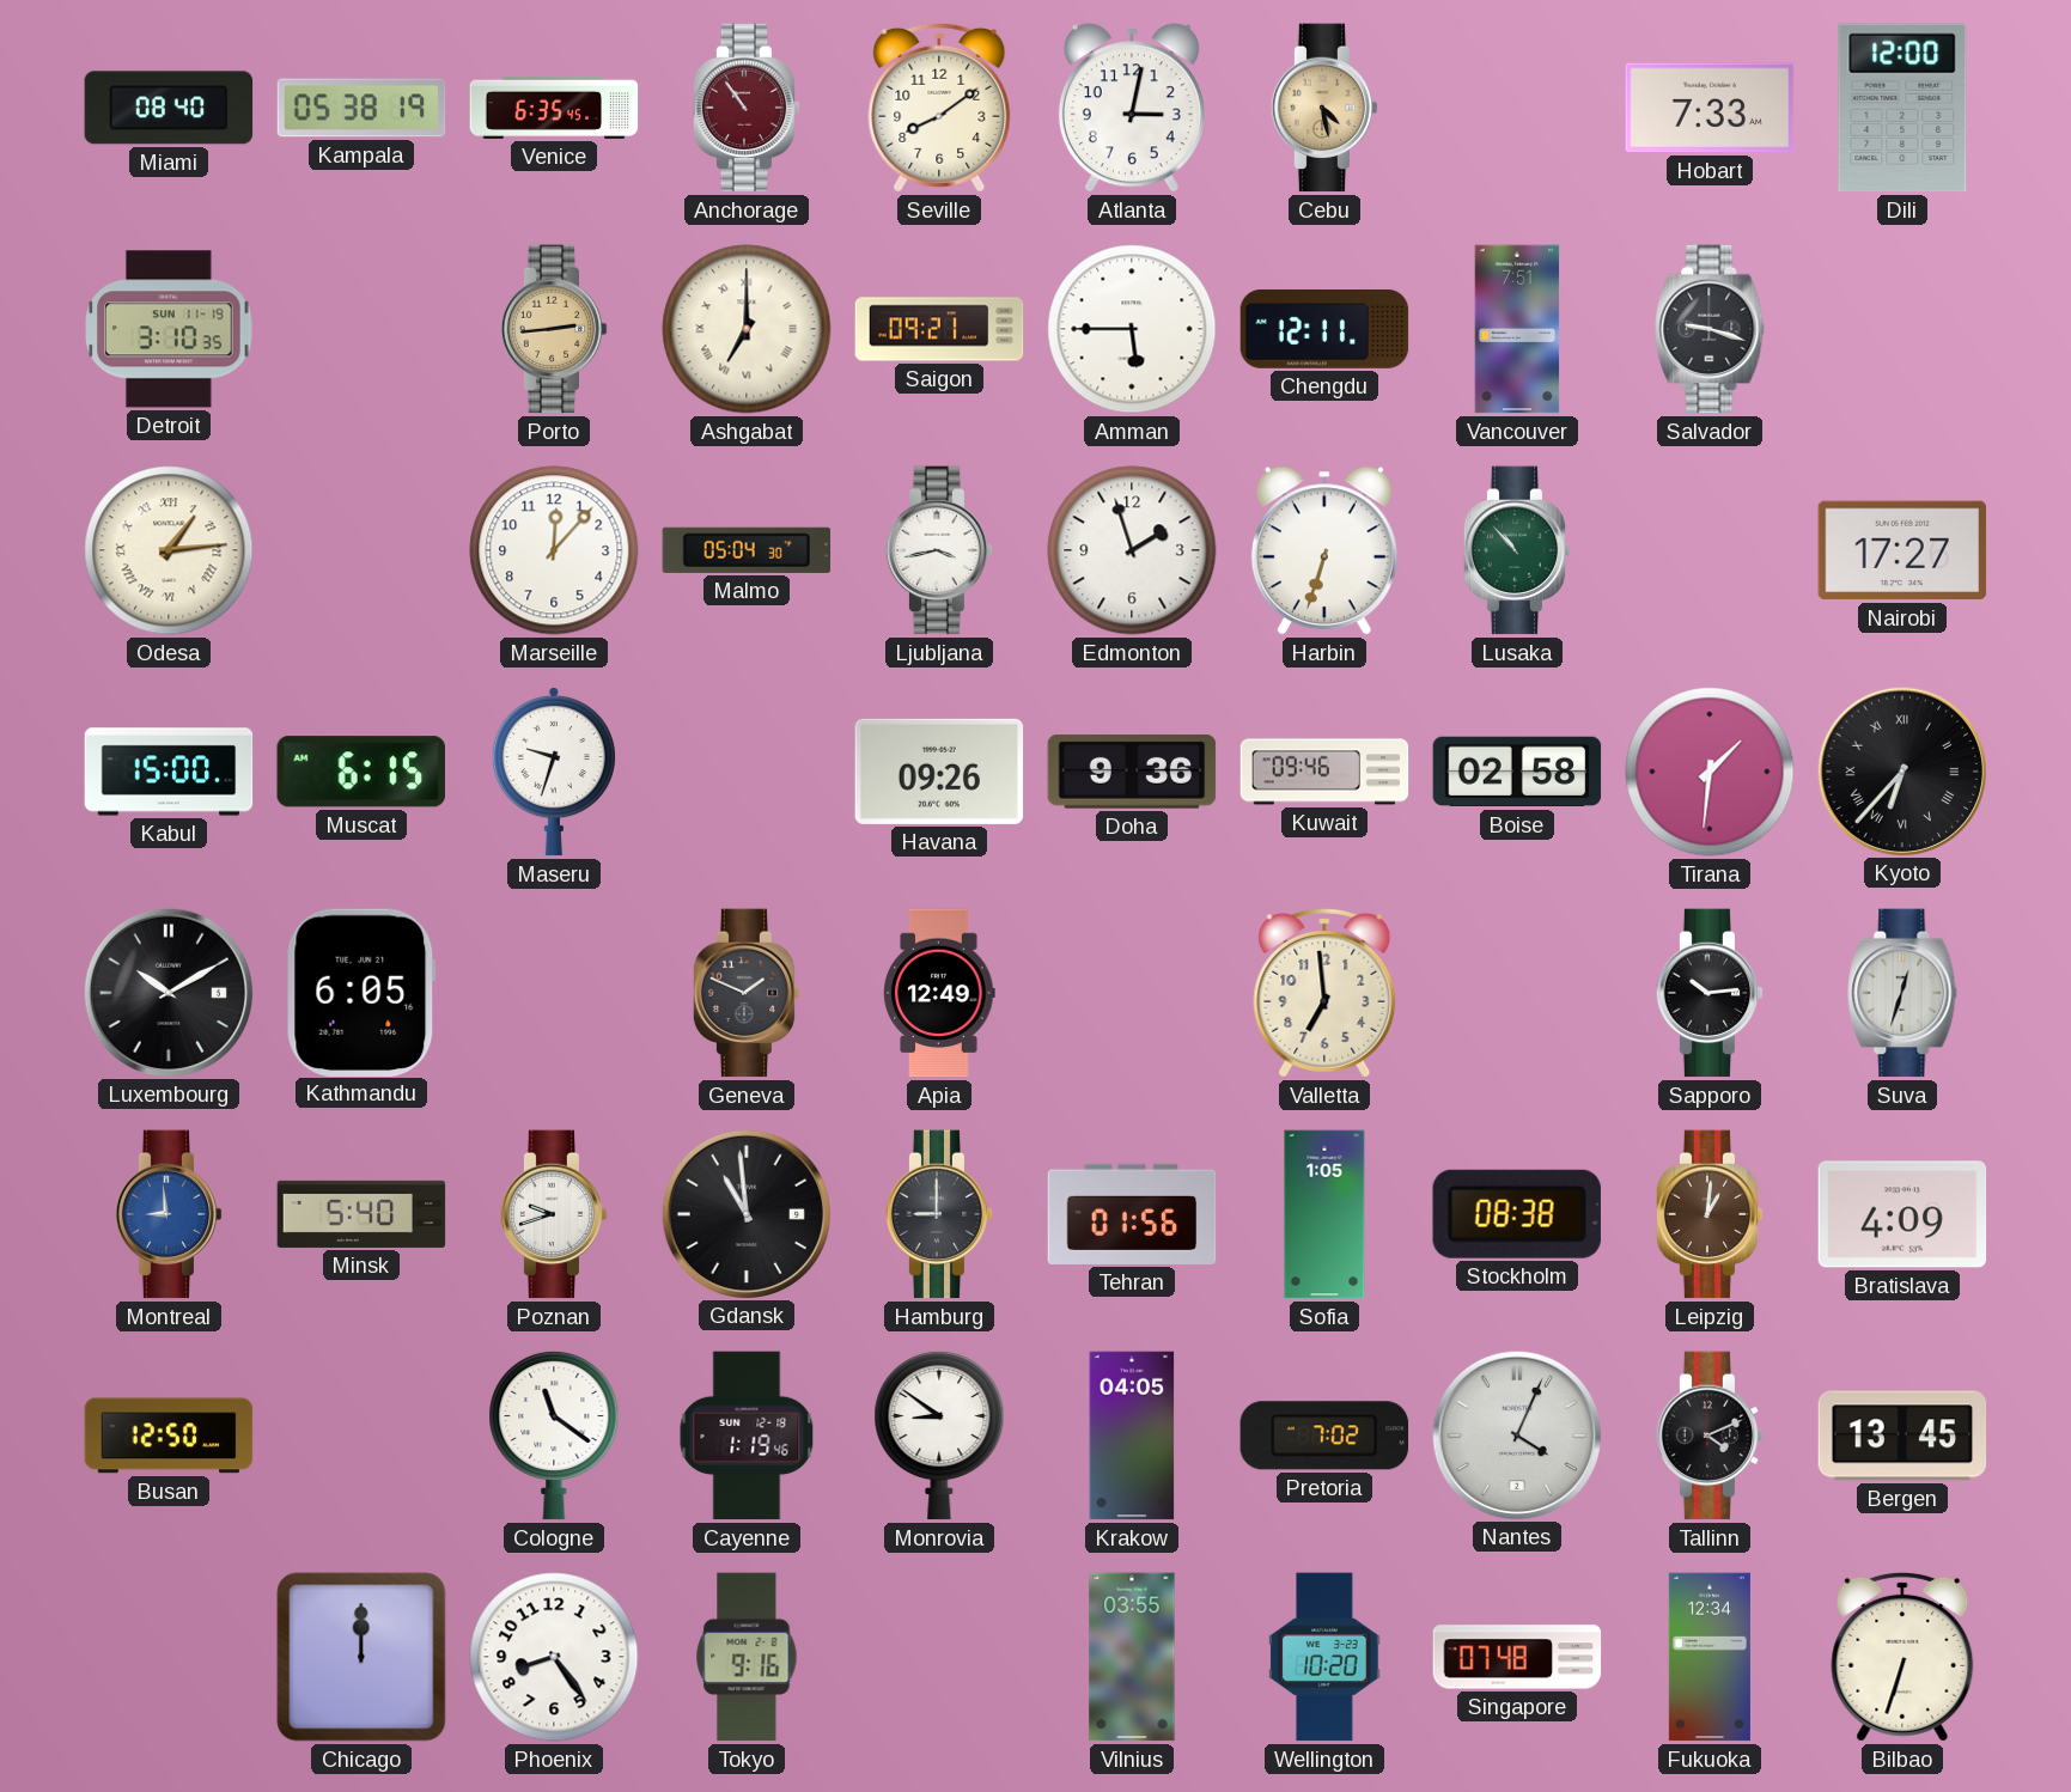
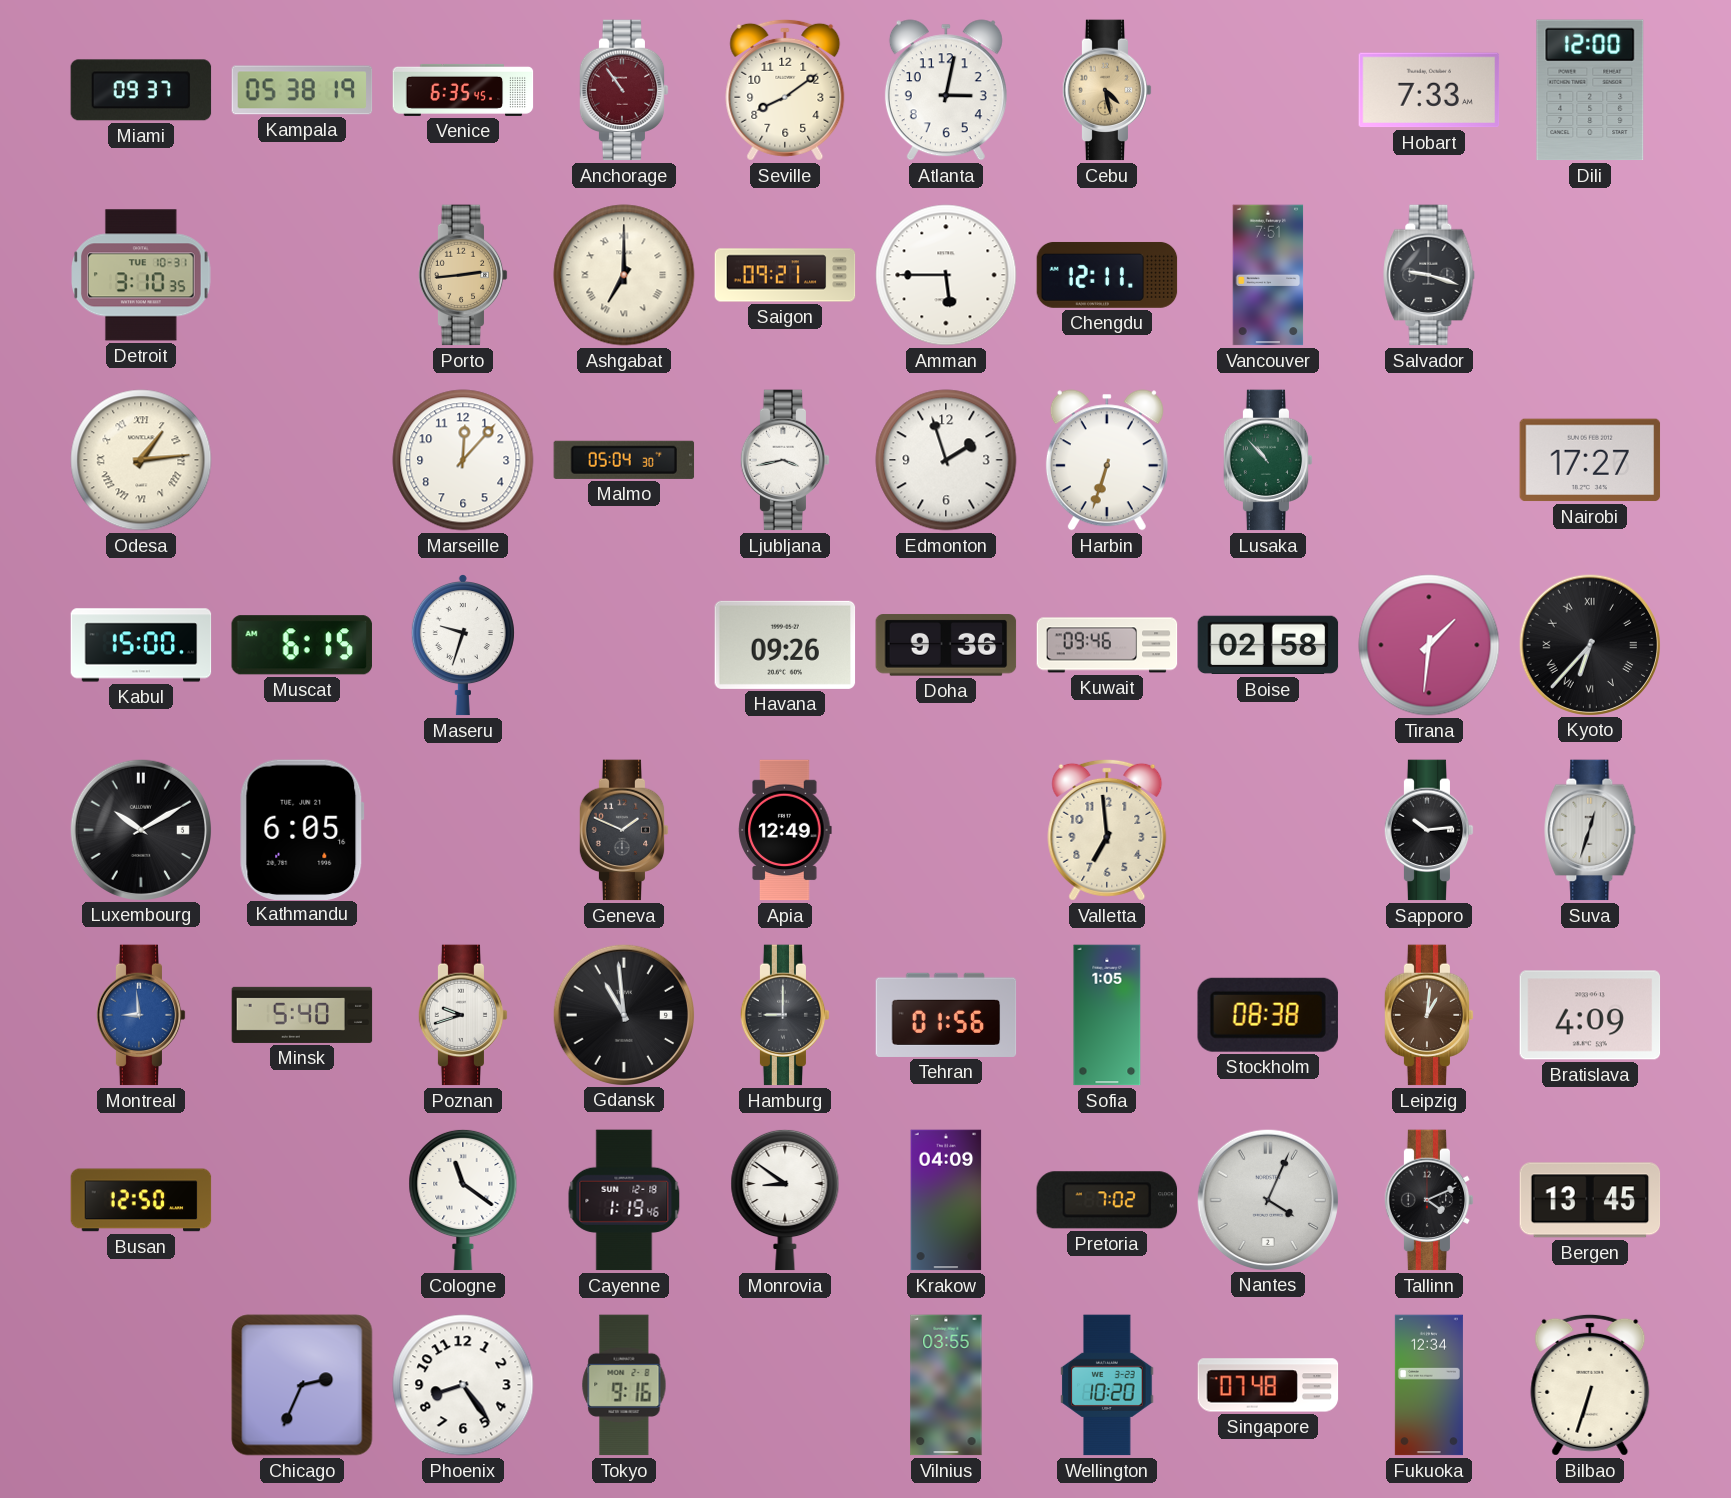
Miami: 08:40 -> 09:37 (141, 90)
Detroit date: SUN 11-19 -> TUE 10-31 (141, 275)
Krakow: 04:05 -> 04:09 (946, 1200)
Chicago: 12:00 -> 2:34 (302, 1385)
